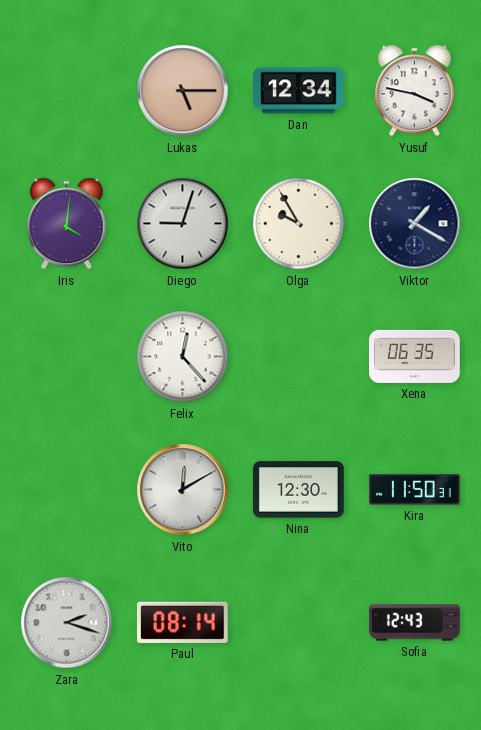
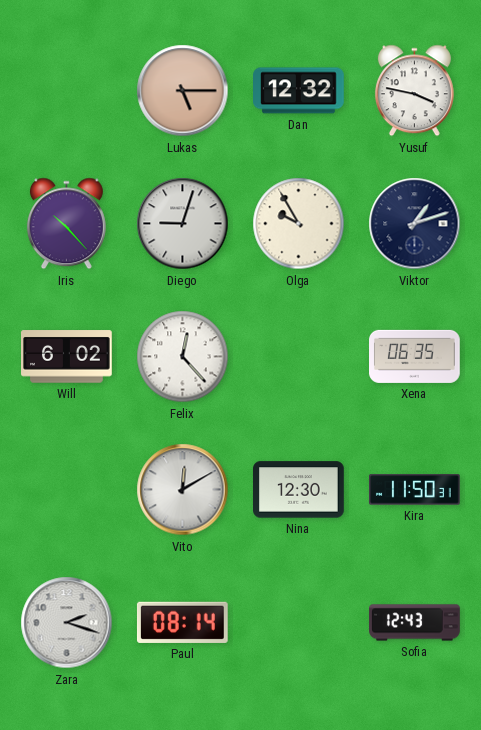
Dan: 12:34 -> 12:32 (299, 91)
Iris: 4:01 -> 10:23 (66, 224)
Viktor: 1:20 -> 1:12 (415, 224)
Will: none -> 6:02 (67, 357)
